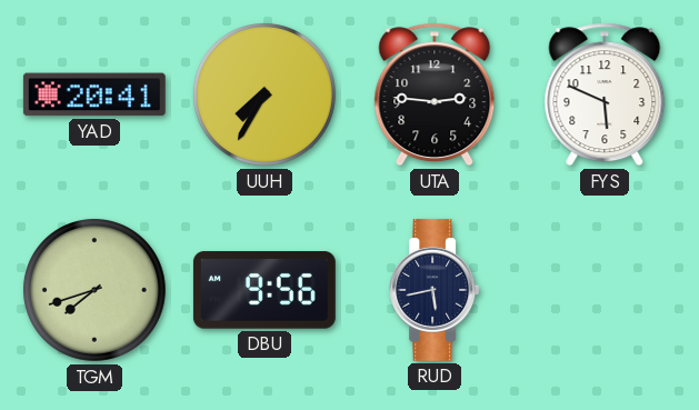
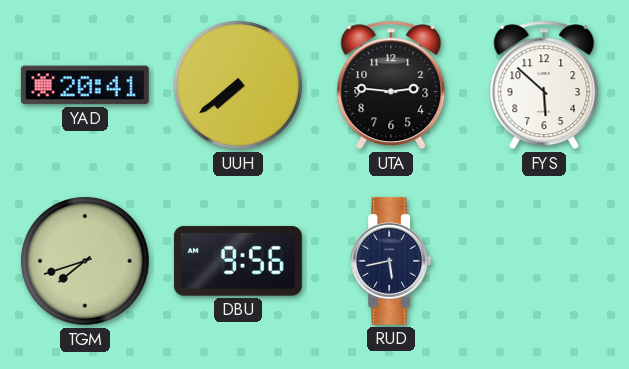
UUH: 7:35 -> 7:39 (238, 85)
FYS: 5:49 -> 5:52 (544, 85)
